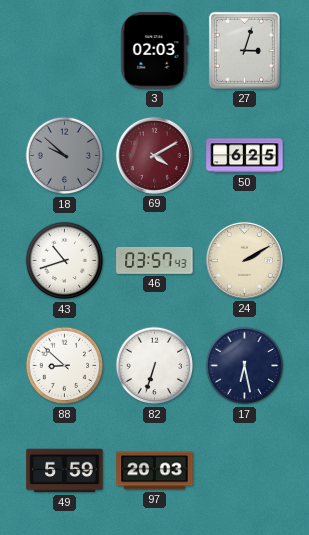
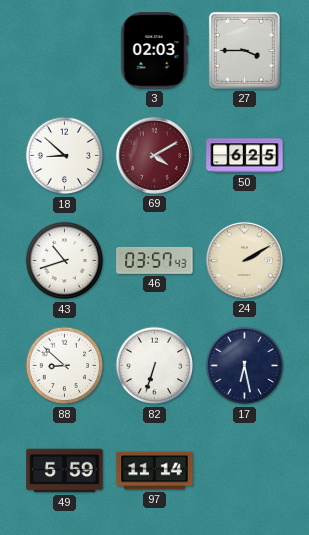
27: 3:03 -> 3:45 (244, 50)
18: 9:52 -> 8:52 (65, 156)
18 dial: grey -> white (65, 156)
97: 20:03 -> 11:14 (155, 471)
